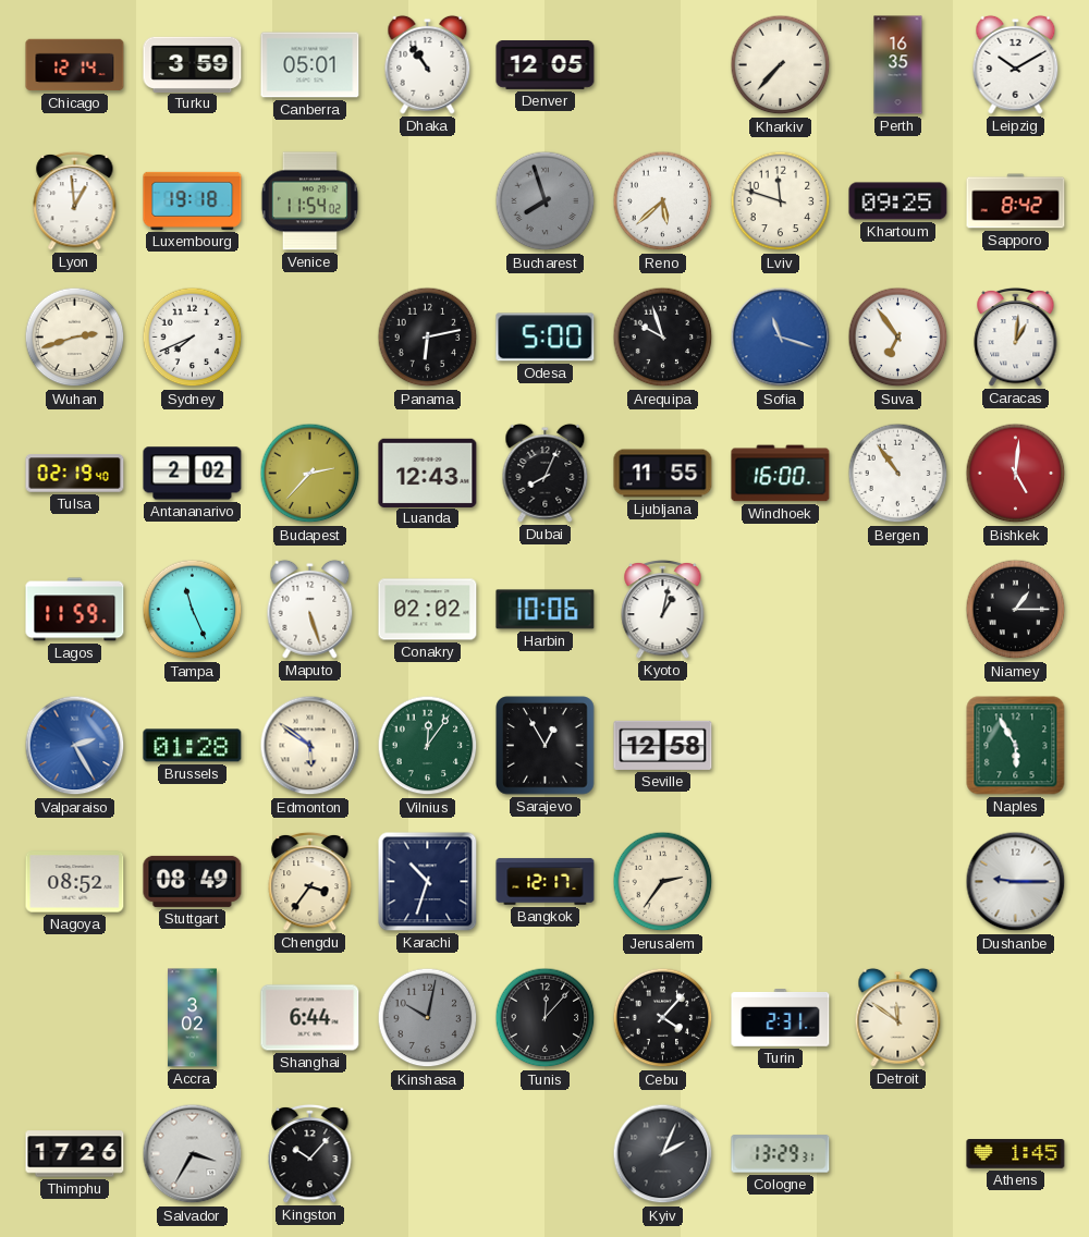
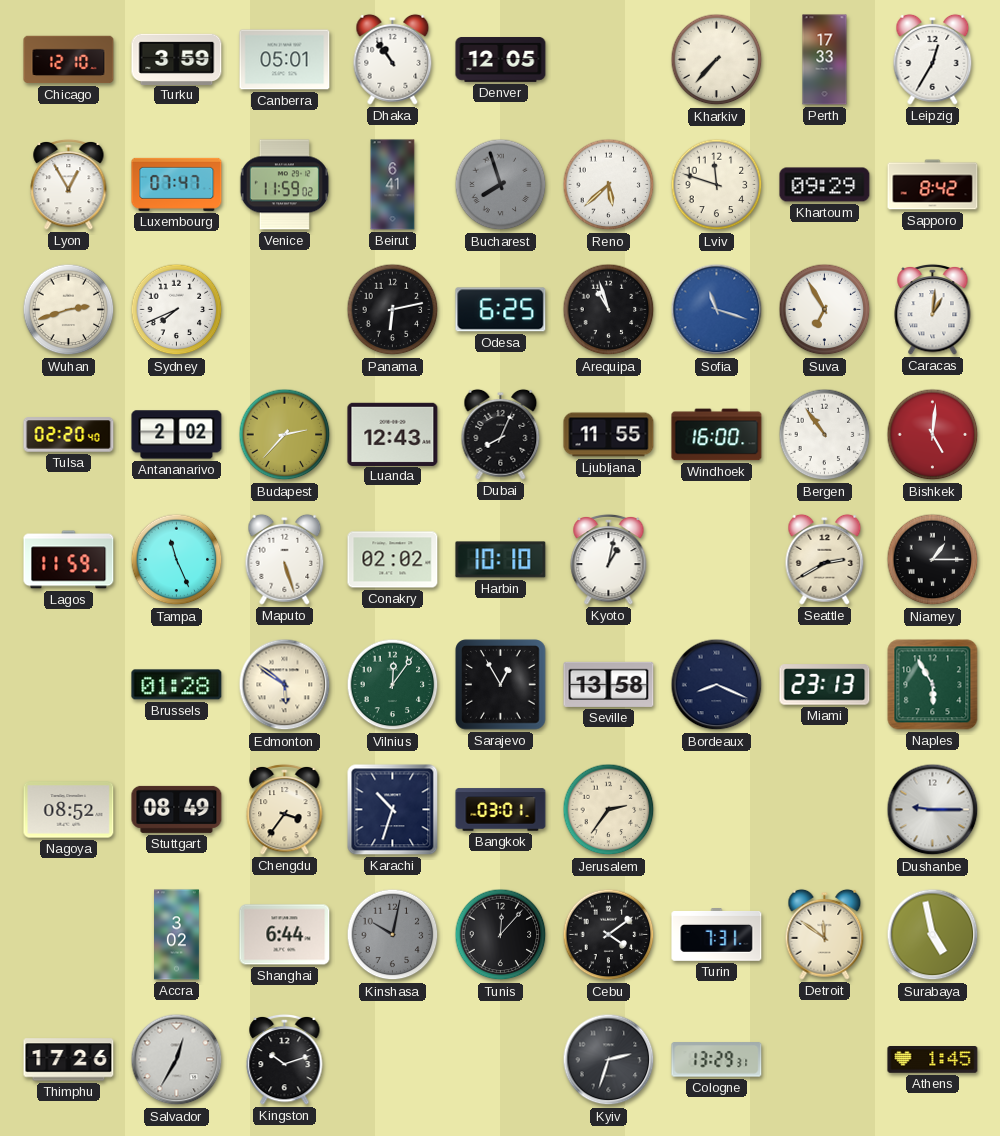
Chicago: 12:14 -> 12:10 (69, 60)
Perth: 16:35 -> 17:33 (825, 60)
Leipzig: 10:10 -> 12:35 (933, 59)
Lyon: 12:59 -> 12:55 (69, 184)
Luxembourg: 19:18 -> 07:47 (177, 184)
Venice: 11:54 -> 11:59 (284, 185)
Beirut: none -> 6:41 (393, 185)
Khartoum: 09:25 -> 09:29 (825, 185)
Odesa: 5:00 -> 6:25 (501, 310)
Arequipa: 9:57 -> 10:57 (609, 310)
Suva: 6:54 -> 6:55 (825, 310)
Tulsa: 02:19 -> 02:20 (69, 435)
Harbin: 10:06 -> 10:10 (501, 560)
Seattle: none -> 2:40 (825, 559)
Valparaiso: 2:25 -> none (75, 746)
Seville: 12:58 -> 13:58 (609, 684)
Bordeaux: none -> 8:19 (717, 685)
Miami: none -> 23:13 (825, 685)
Bangkok: 12:17 -> 03:01 (501, 810)
Cebu: 4:07 -> 4:09 (609, 935)
Turin: 2:31 -> 7:31 (717, 935)
Surabaya: none -> 4:58 (933, 935)
Salvador: 3:35 -> 12:35 (177, 1060)
Kingston: 10:07 -> 10:12 (285, 1059)
Kyiv: 2:04 -> 2:33 (609, 1060)
